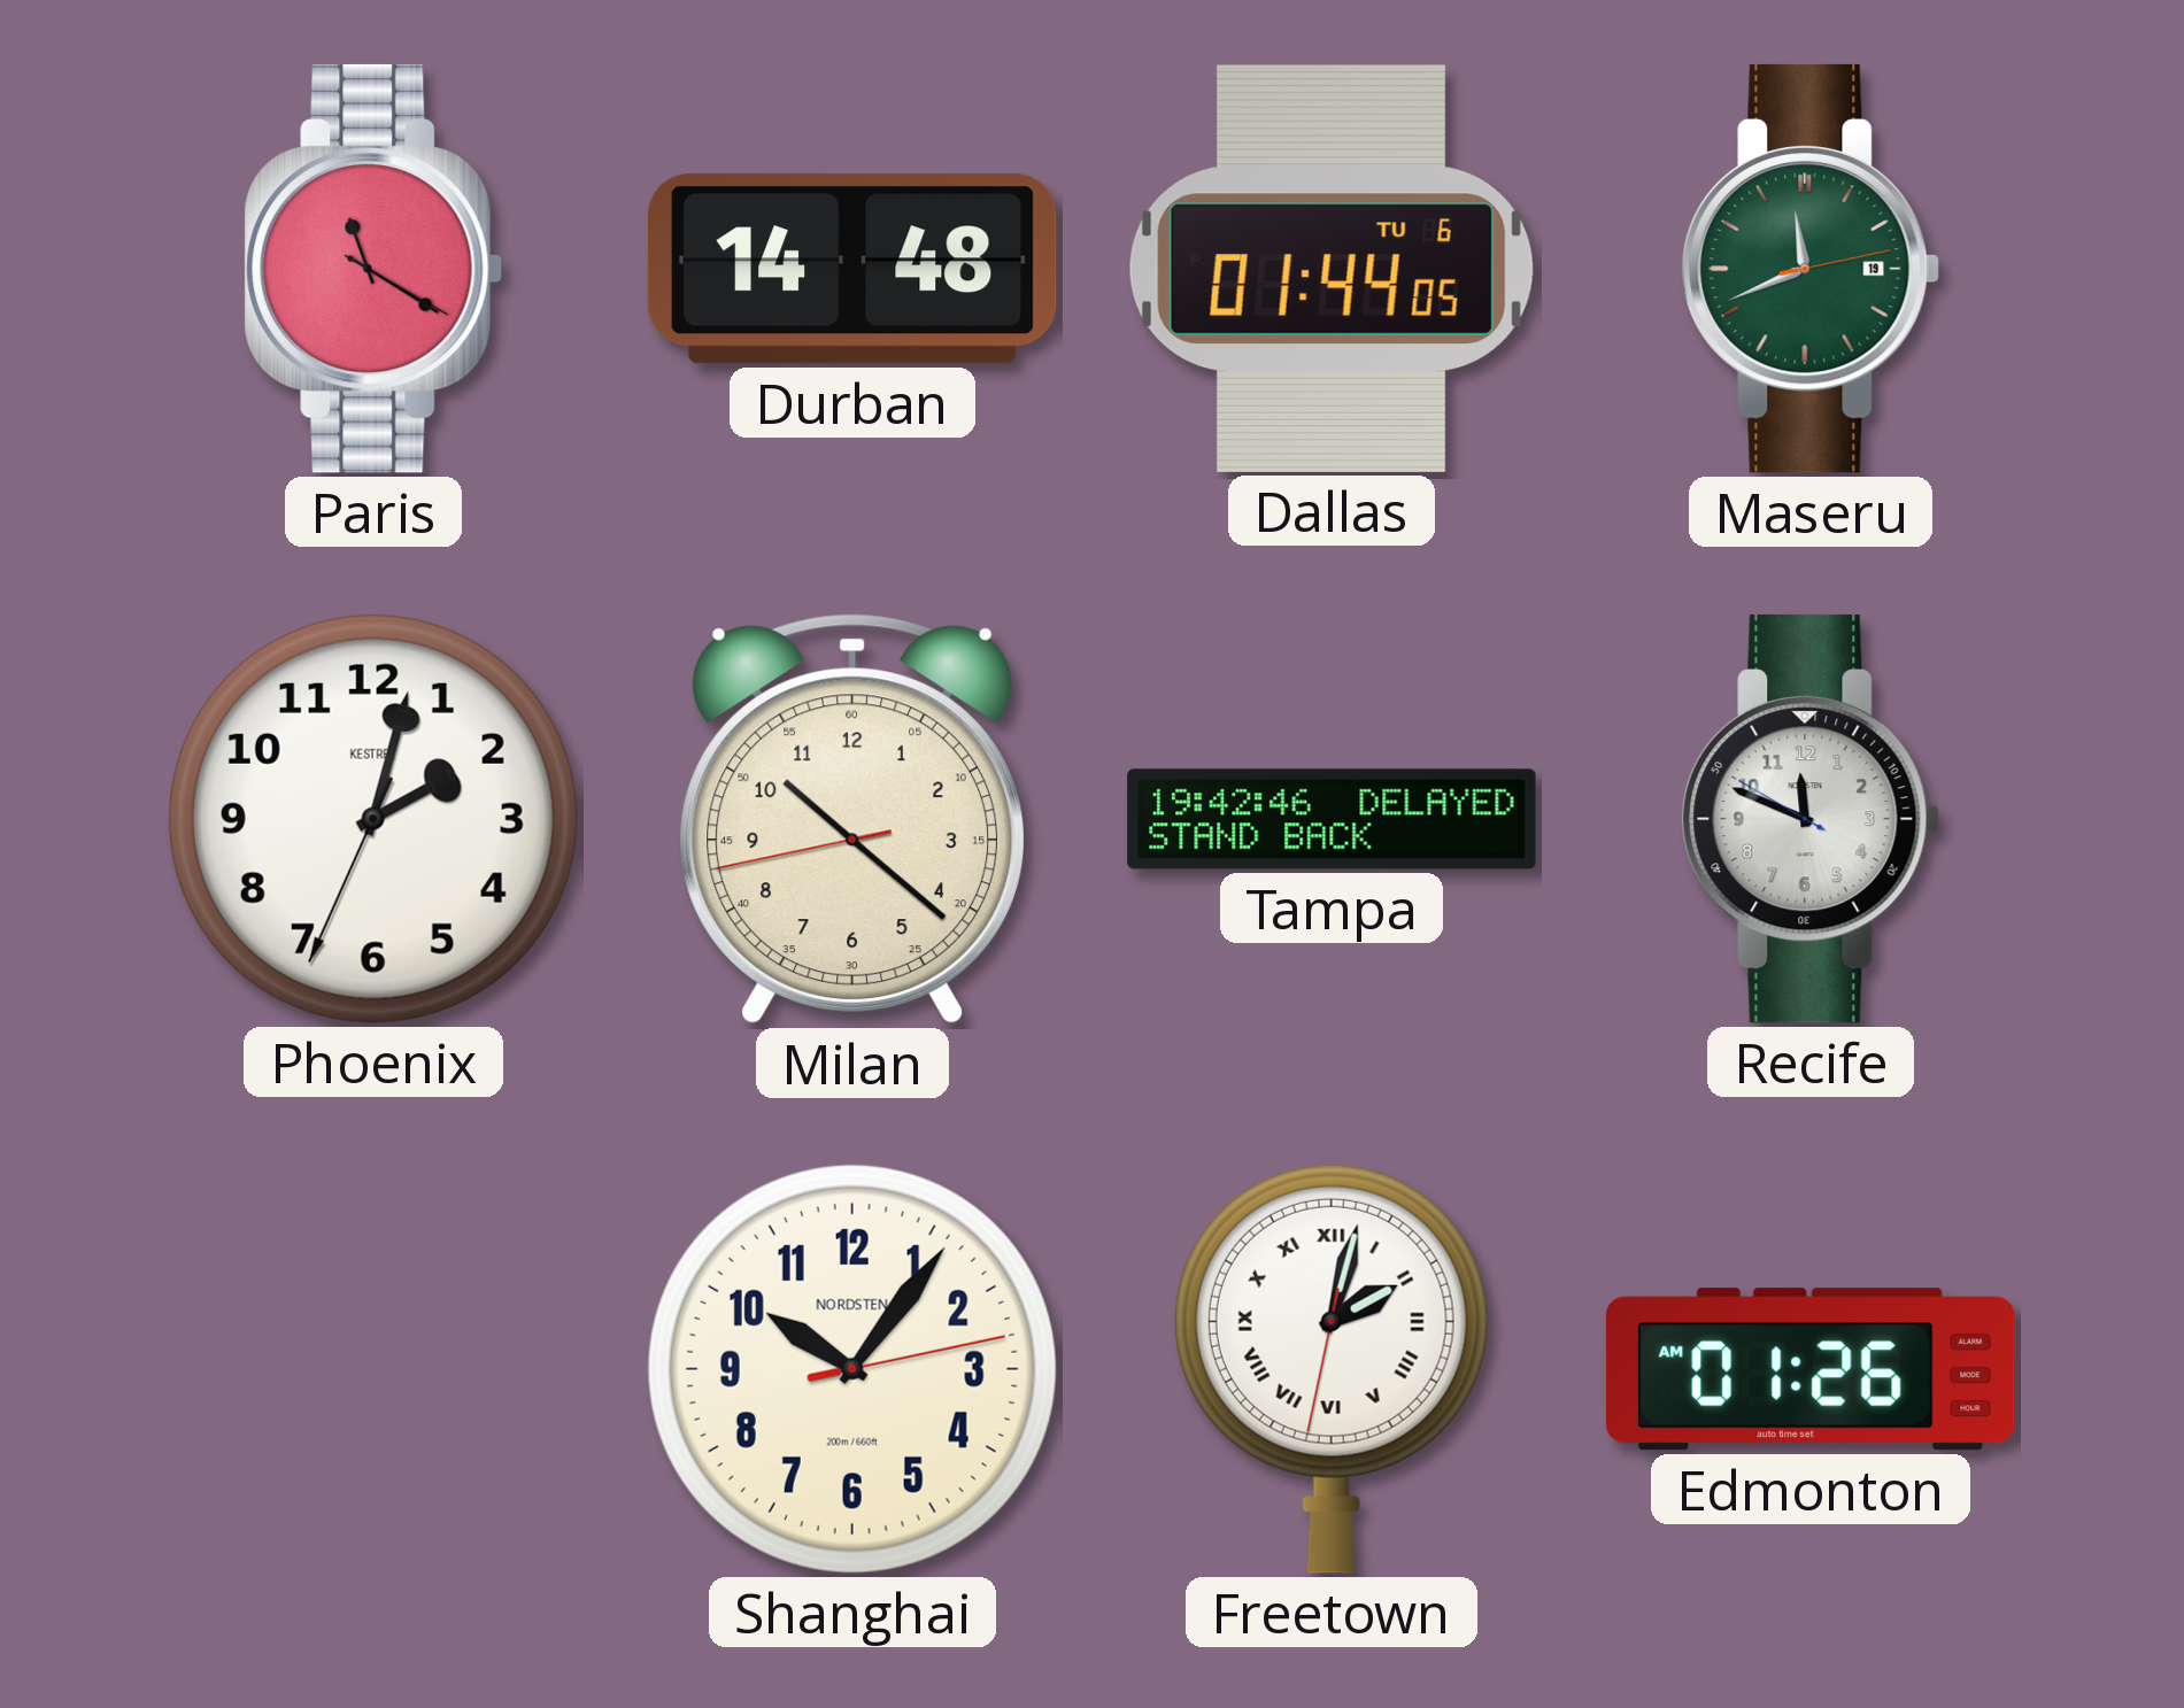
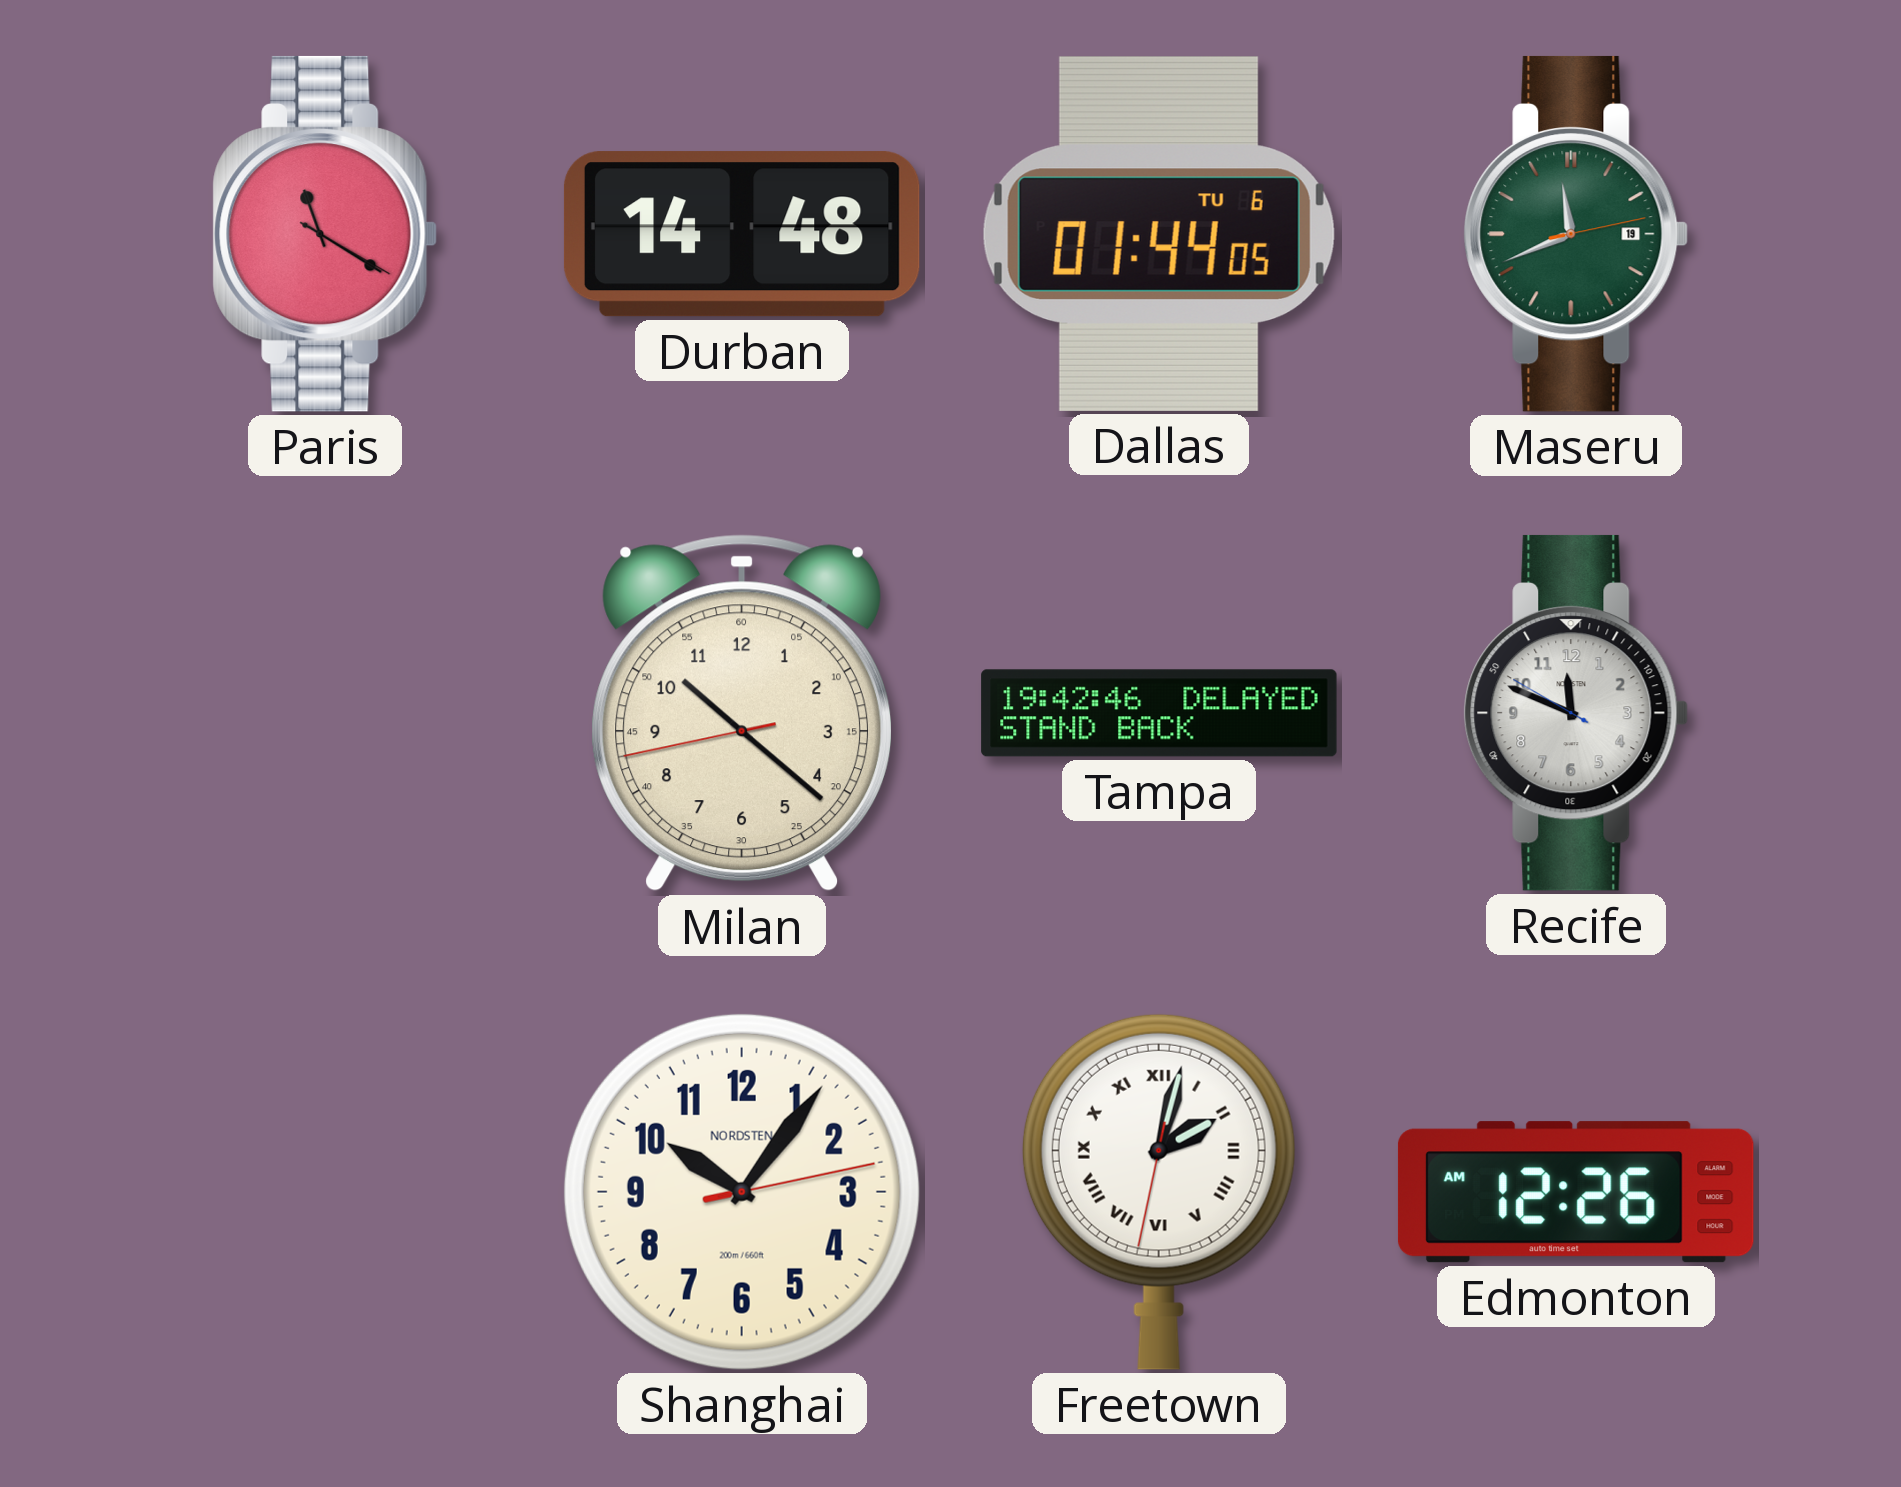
Phoenix: 2:02 -> none (373, 819)
Edmonton: 01:26 -> 12:26 (1576, 1192)
